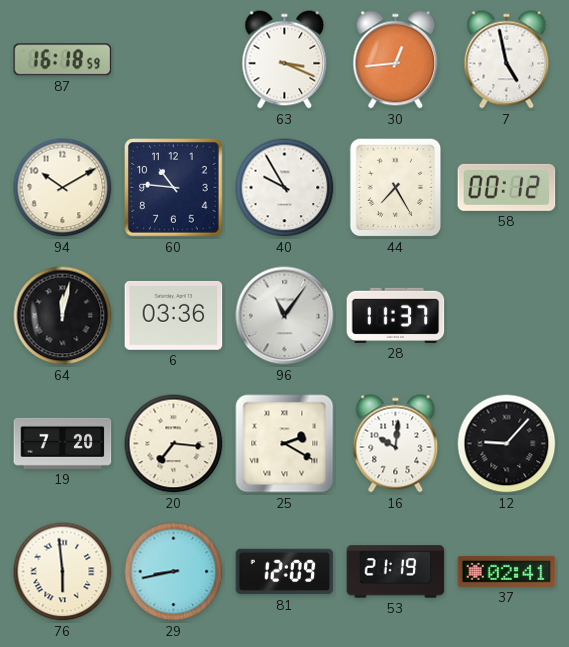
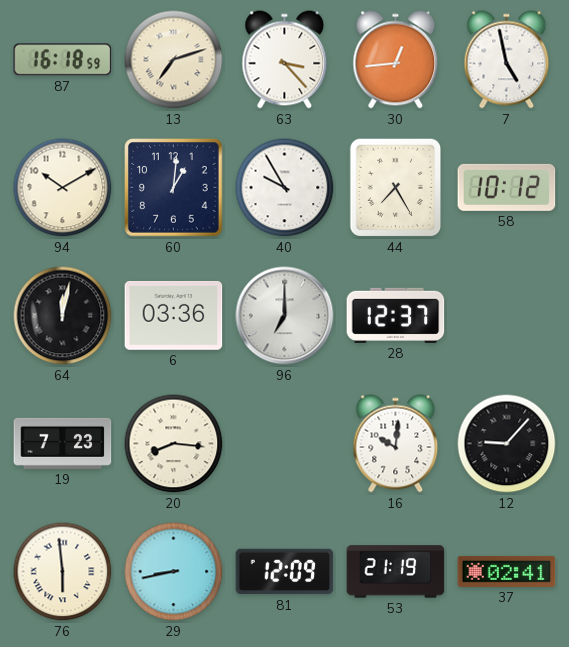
13: none -> 7:12 (174, 60)
63: 3:19 -> 3:23 (285, 60)
60: 10:46 -> 1:01 (174, 188)
58: 00:12 -> 10:12 (507, 187)
96: 11:06 -> 7:00 (285, 316)
28: 11:37 -> 12:37 (396, 315)
19: 7:20 -> 7:23 (63, 443)
20: 7:16 -> 8:16 (174, 444)
25: 2:20 -> none (285, 444)
